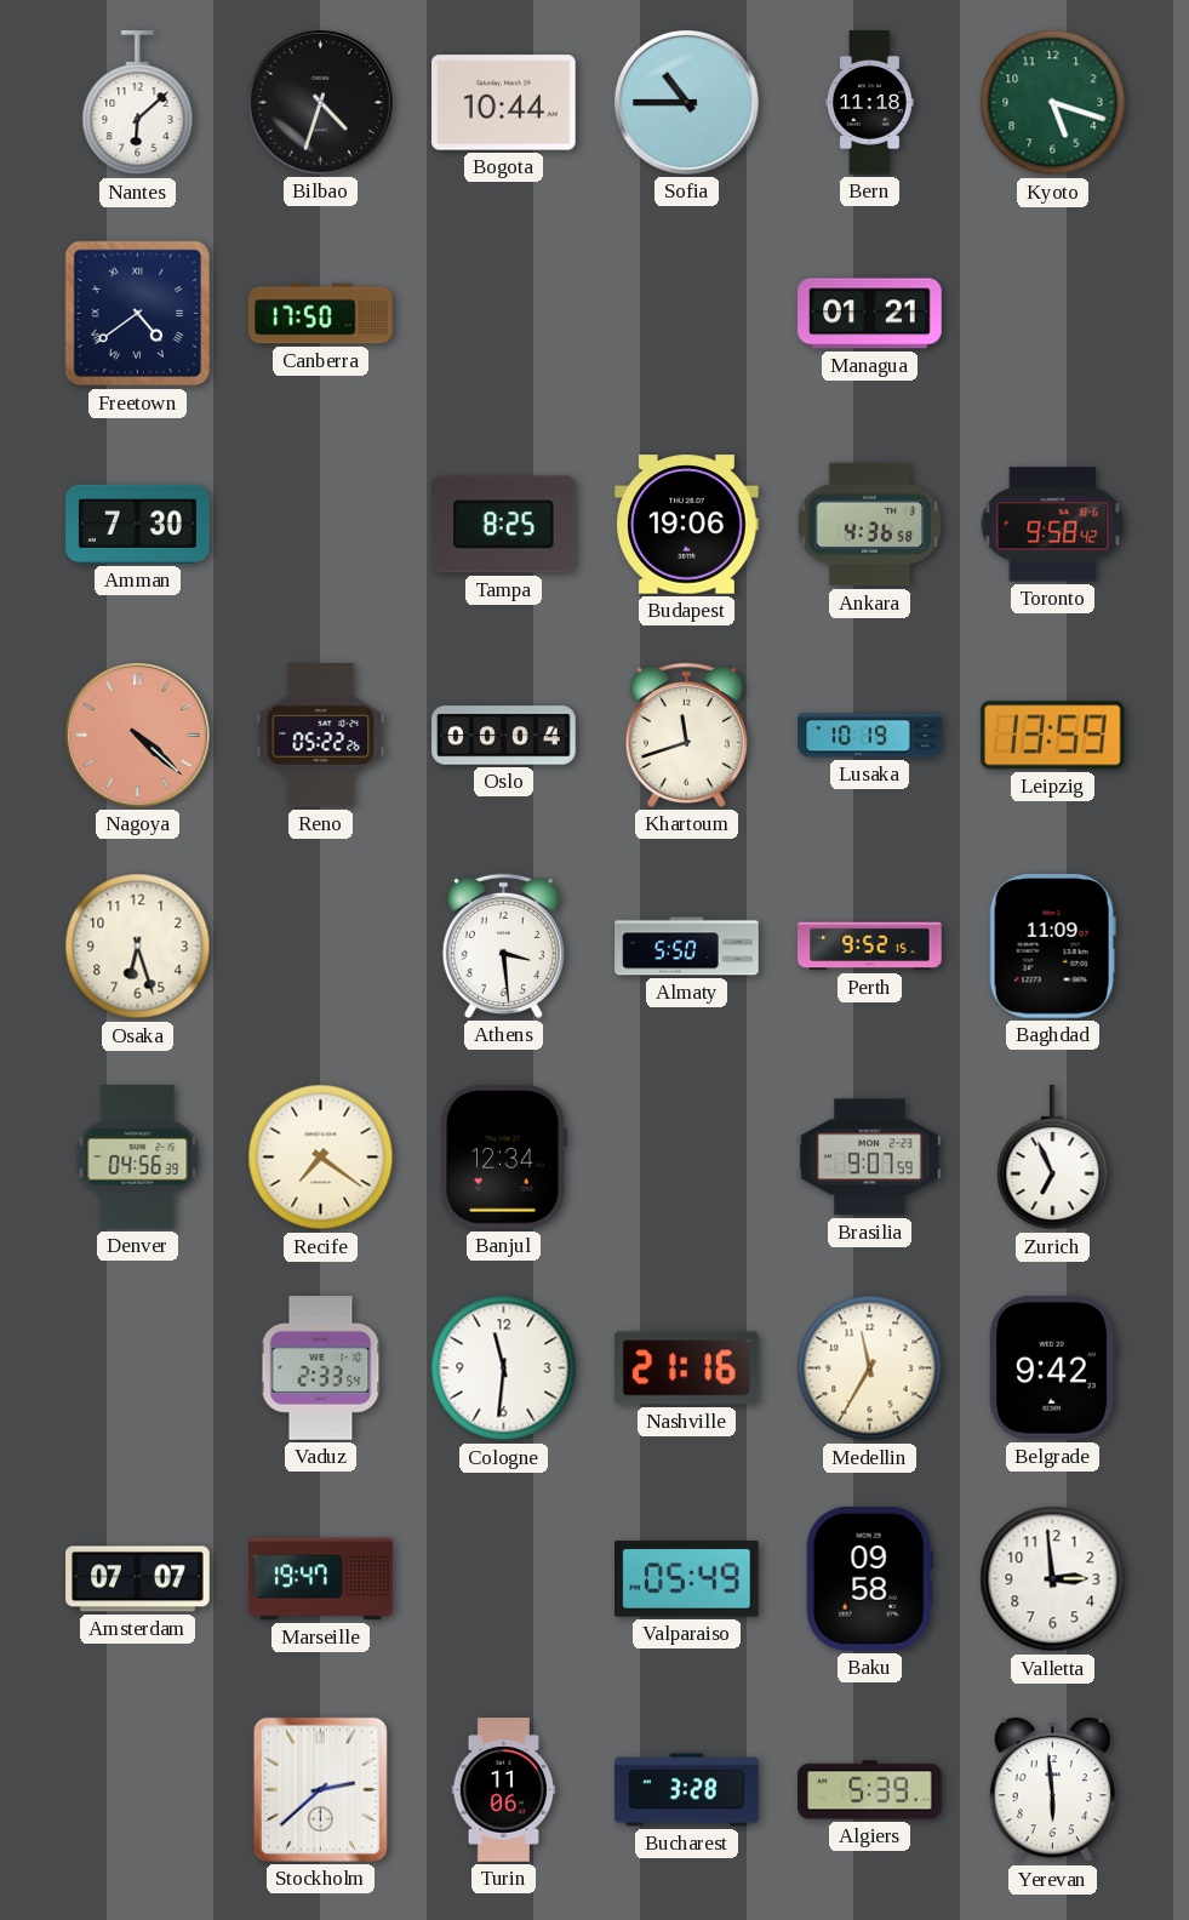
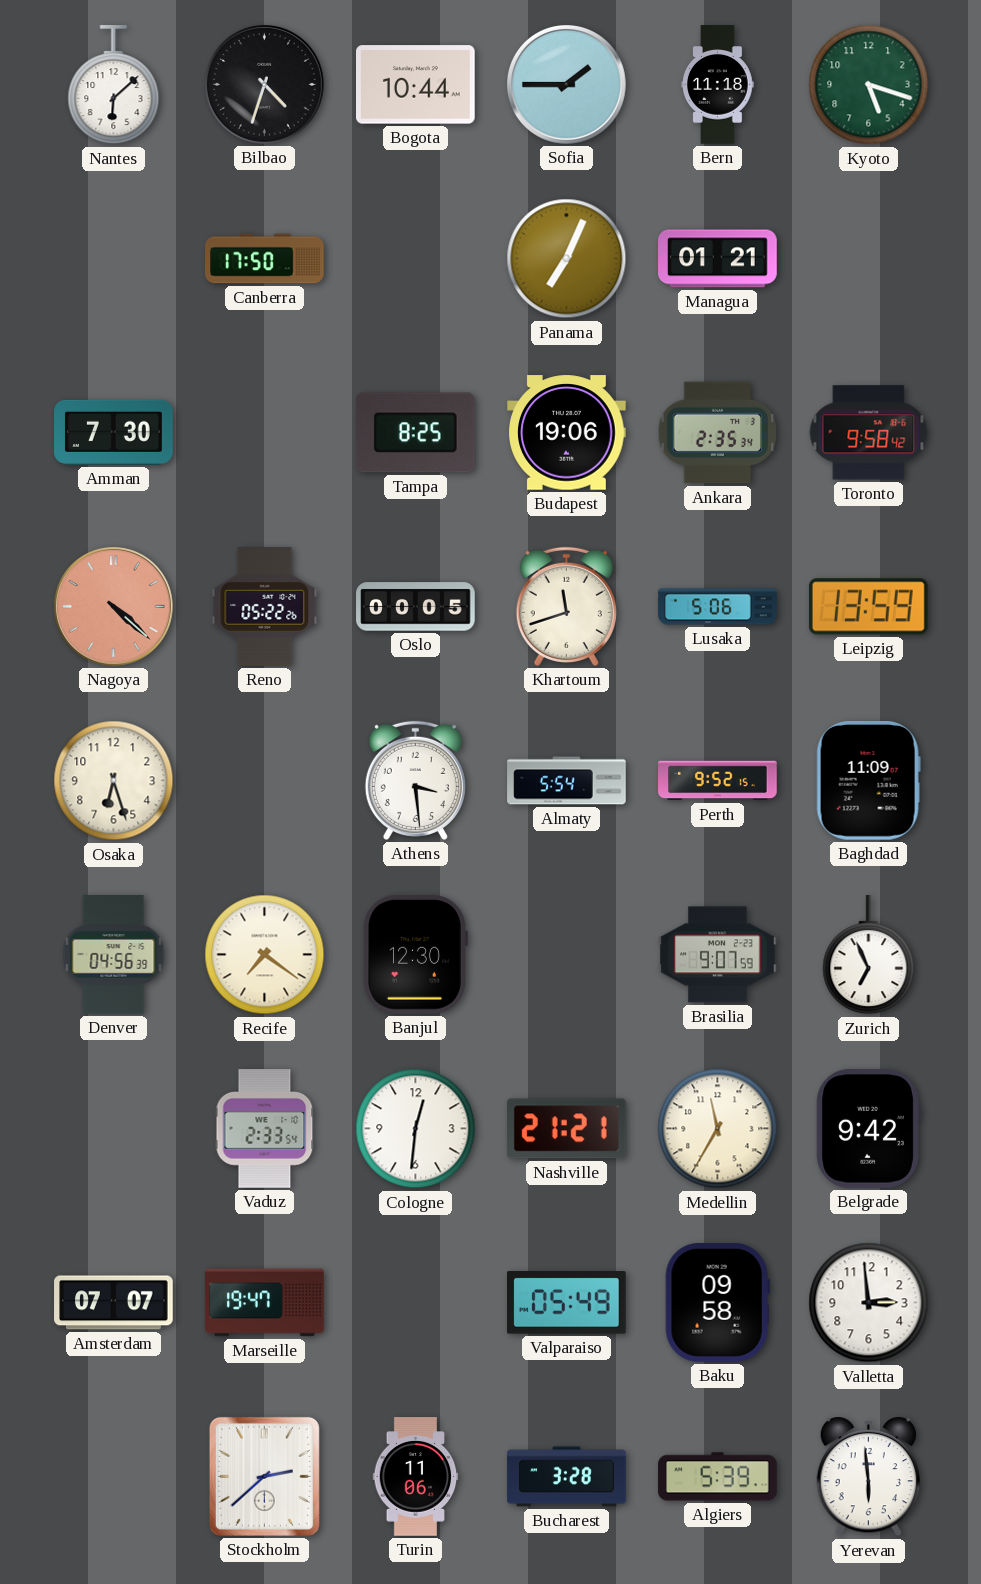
Sofia: 10:45 -> 1:45 (567, 85)
Freetown: 4:39 -> none (138, 314)
Panama: none -> 7:04 (567, 259)
Ankara: 4:36 -> 2:35 (718, 433)
Oslo: 00:04 -> 00:05 (416, 607)
Lusaka: 10:19 -> 5:06 (718, 607)
Almaty: 5:50 -> 5:54 (567, 781)
Banjul: 12:34 -> 12:30 (415, 954)
Cologne: 11:31 -> 12:31 (416, 1129)
Nashville: 21:16 -> 21:21 (566, 1129)
